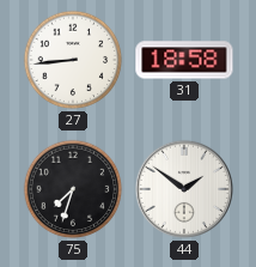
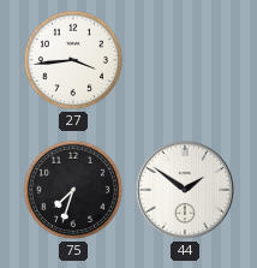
27: 8:44 -> 3:44 (73, 60)
31: 18:58 -> none (184, 60)
